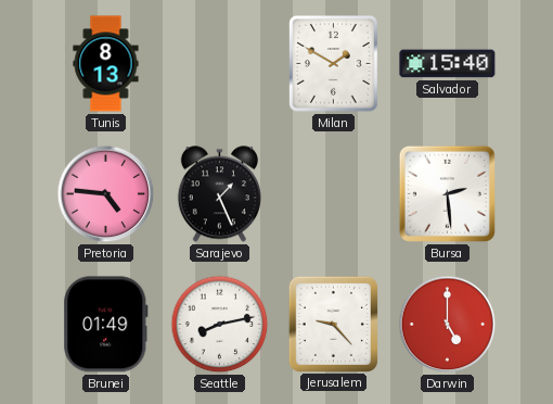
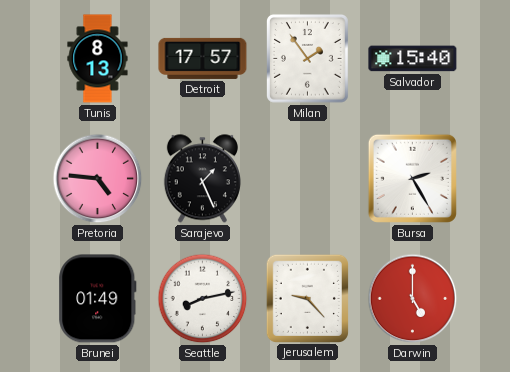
Detroit: none -> 17:57 (203, 58)
Milan: 1:50 -> 1:54 (307, 59)
Bursa: 2:29 -> 2:25 (412, 178)
